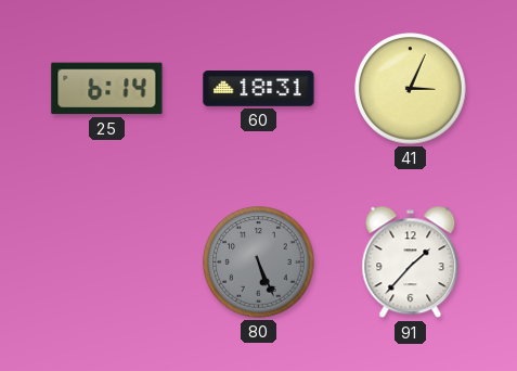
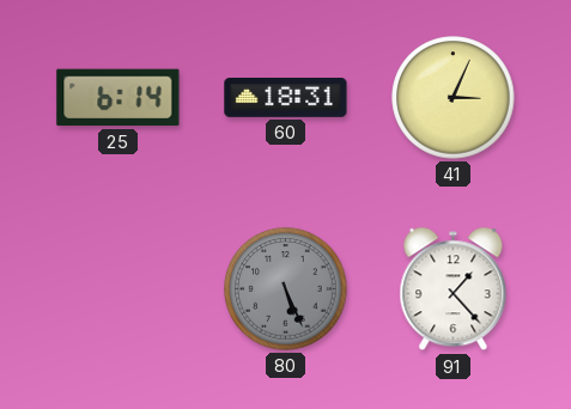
91: 1:37 -> 1:23 (454, 289)
